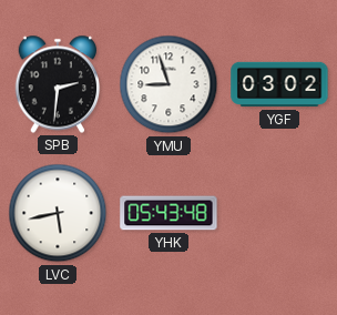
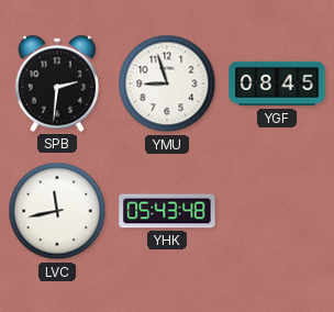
YGF: 03:02 -> 08:45 (277, 83)
LVC: 5:43 -> 11:43 (57, 211)
